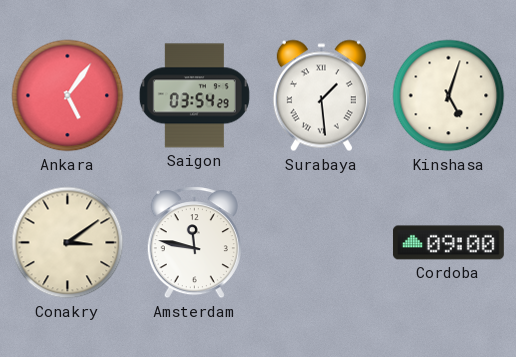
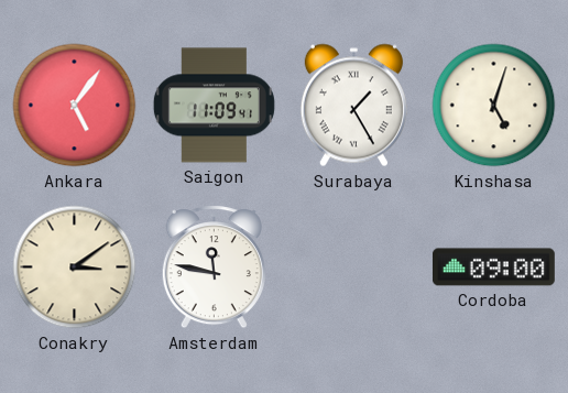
Saigon: 03:54 -> 11:09 (214, 106)
Surabaya: 1:29 -> 1:25 (353, 106)
